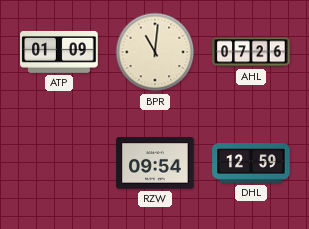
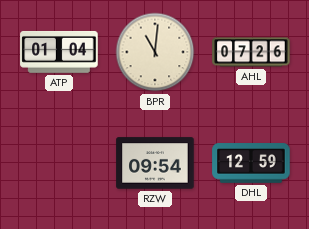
ATP: 01:09 -> 01:04 (59, 52)
